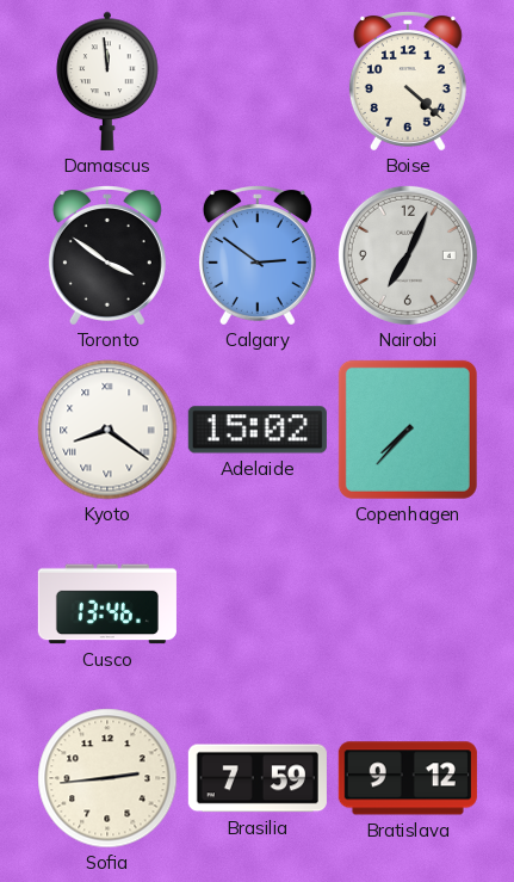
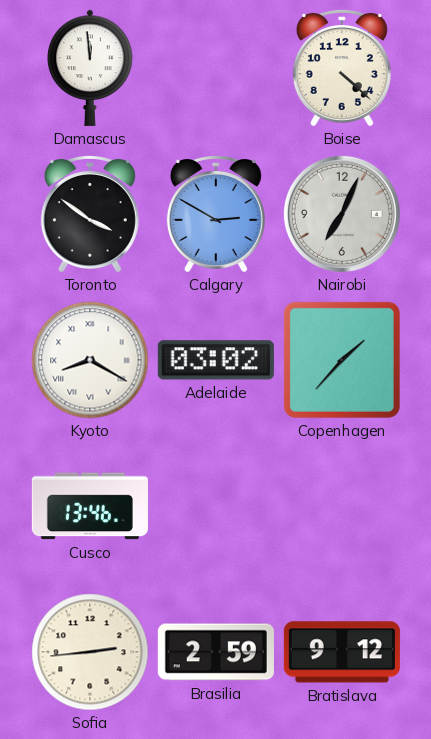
Calgary: 2:51 -> 2:50 (216, 214)
Kyoto: 8:21 -> 8:20 (90, 360)
Adelaide: 15:02 -> 03:02 (216, 360)
Copenhagen: 7:37 -> 1:37 (342, 360)
Brasilia: 7:59 -> 2:59 (216, 652)
